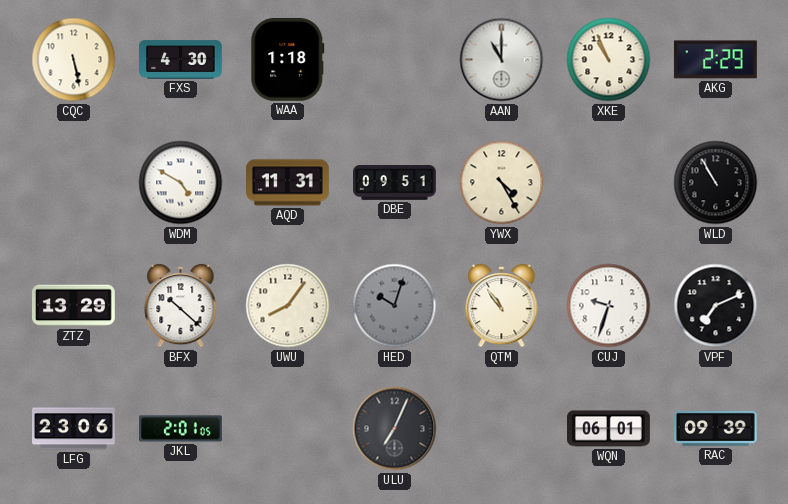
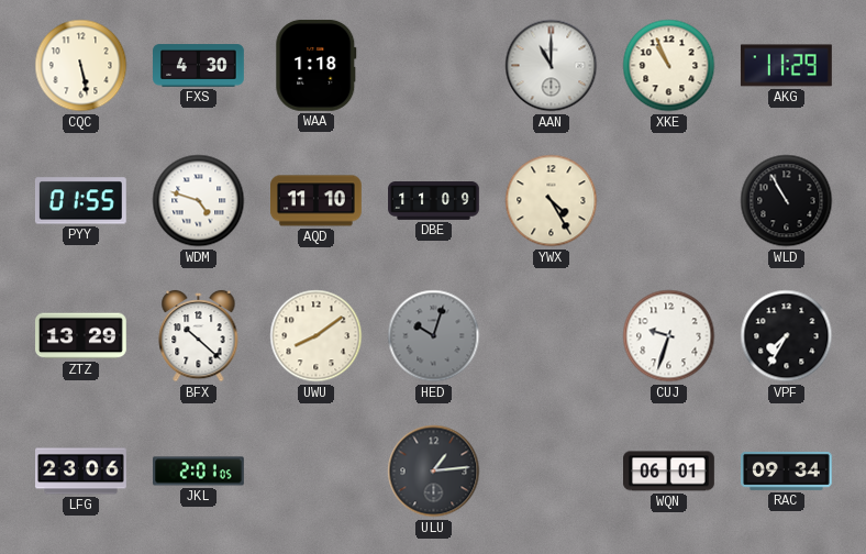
AKG: 2:29 -> 11:29 (786, 66)
PYY: none -> 01:55 (80, 201)
WDM: 4:50 -> 4:48 (199, 201)
AQD: 11:31 -> 11:10 (317, 201)
DBE: 09:51 -> 11:09 (434, 201)
UWU: 8:06 -> 8:09 (317, 336)
QTM: 10:54 -> none (502, 306)
VPF: 7:11 -> 7:35 (787, 336)
ULU: 7:04 -> 1:14 (434, 472)
RAC: 09:39 -> 09:34 (787, 470)
